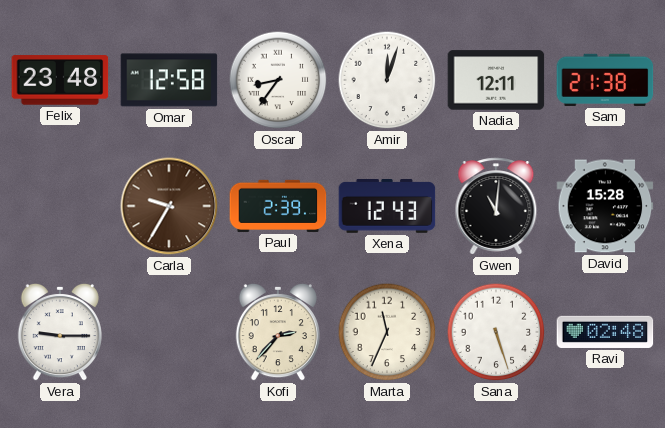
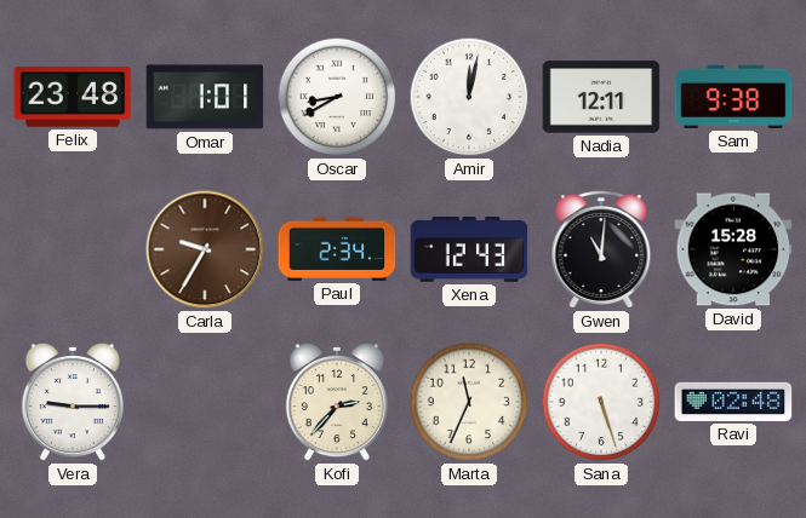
Omar: 12:58 -> 1:01 (205, 97)
Oscar: 8:36 -> 8:40 (337, 97)
Amir: 12:03 -> 12:02 (469, 97)
Sam: 21:38 -> 9:38 (733, 97)
Paul: 2:39 -> 2:34 (337, 249)
